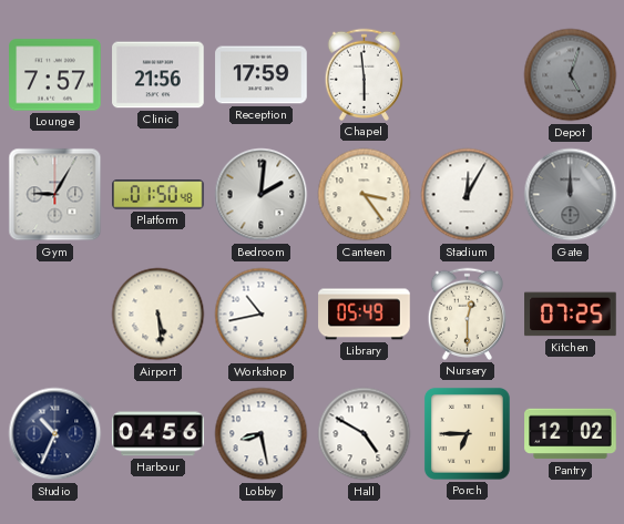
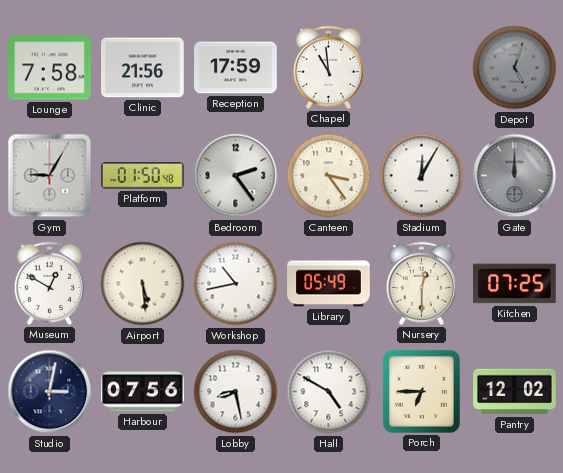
Lounge: 7:57 -> 7:58 (50, 68)
Chapel: 5:59 -> 10:59 (329, 67)
Bedroom: 2:01 -> 2:24 (236, 176)
Museum: none -> 12:50 (50, 283)
Studio: 10:34 -> 3:02 (50, 392)
Harbour: 04:56 -> 07:56 (143, 392)
